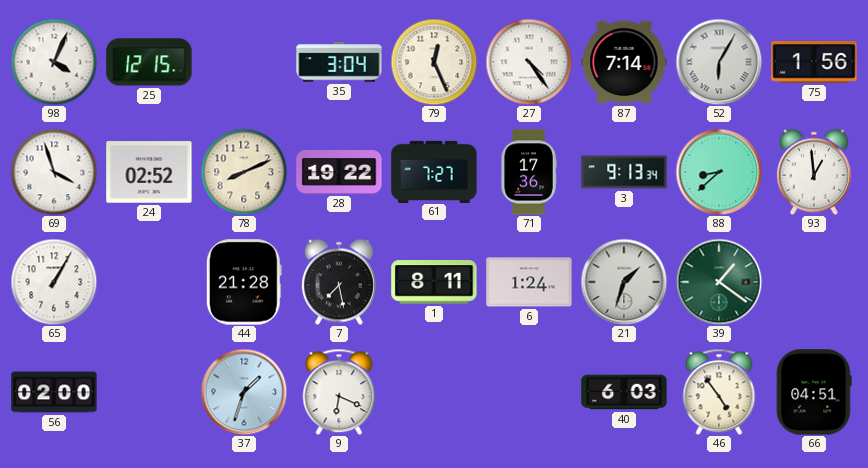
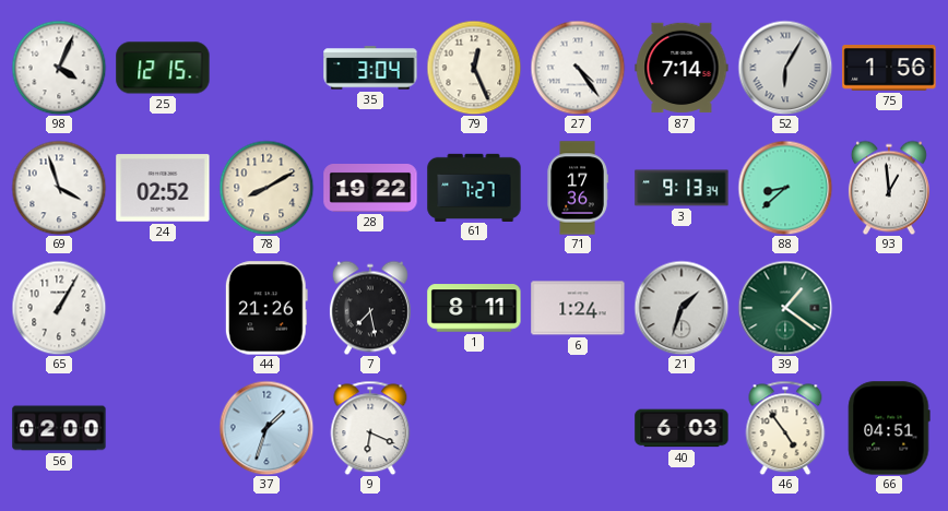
78: 8:11 -> 8:10 (266, 188)
44: 21:28 -> 21:26 (266, 308)
